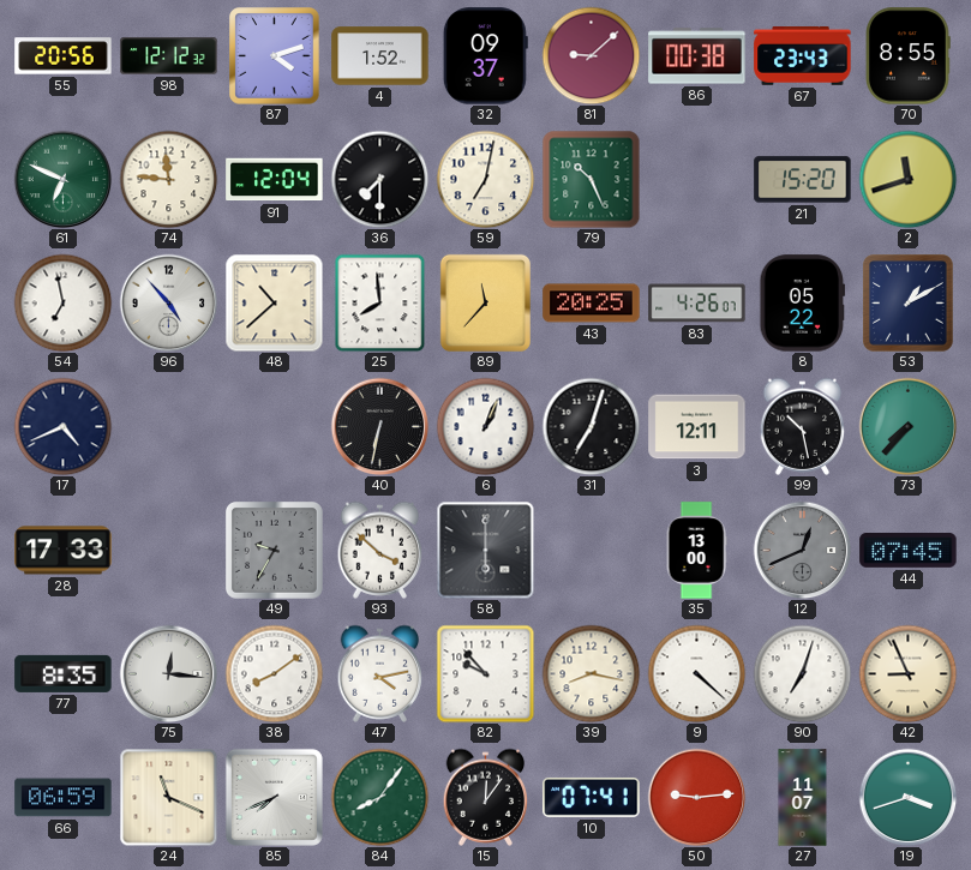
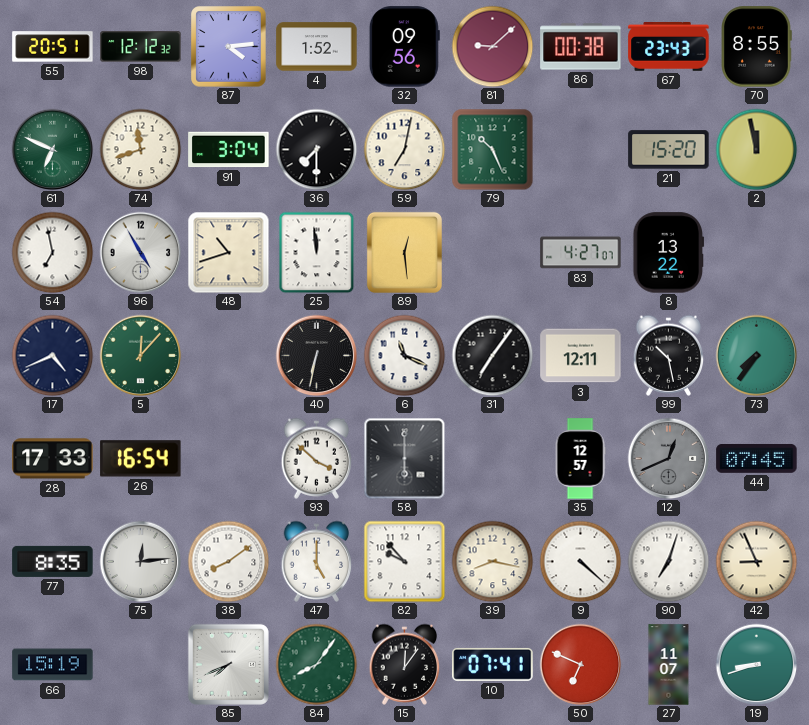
55: 20:56 -> 20:51 (53, 47)
87: 4:12 -> 4:14 (229, 47)
32: 09:37 -> 09:56 (404, 47)
74: 11:46 -> 11:42 (140, 149)
91: 12:04 -> 3:04 (229, 150)
2: 11:42 -> 11:58 (756, 149)
96: 4:53 -> 4:55 (140, 252)
48: 10:38 -> 10:42 (228, 252)
25: 7:59 -> 11:59 (317, 252)
89: 11:37 -> 12:29 (404, 252)
43: 20:25 -> none (592, 304)
83: 4:26 -> 4:27 (581, 253)
8: 05:22 -> 13:22 (669, 253)
53: 1:10 -> none (909, 304)
5: none -> 12:07 (140, 355)
6: 1:04 -> 11:19 (404, 355)
31: 7:03 -> 7:06 (492, 355)
73: 7:37 -> 7:36 (756, 355)
26: none -> 16:54 (141, 459)
49: 9:35 -> none (274, 550)
35: 13:00 -> 12:57 (580, 459)
75: 12:16 -> 12:14 (140, 561)
47: 4:13 -> 5:00 (317, 561)
66: 06:59 -> 15:19 (53, 665)
24: 11:19 -> none (168, 797)
50: 9:14 -> 6:49 (580, 664)
19: 3:42 -> 8:42 (756, 664)
